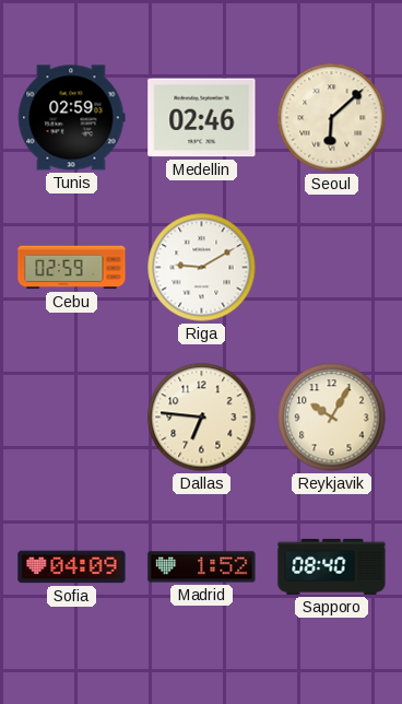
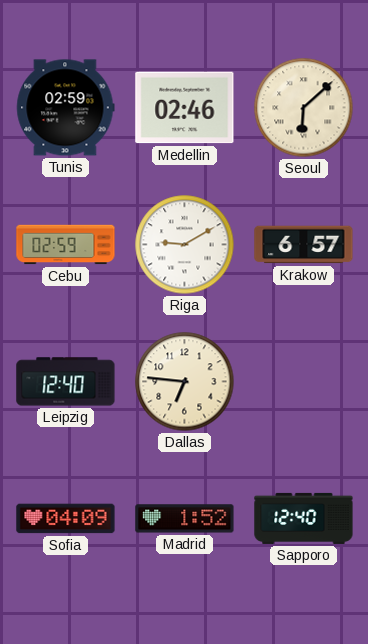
Krakow: none -> 6:57 (304, 245)
Leipzig: none -> 12:40 (66, 382)
Reykjavik: 10:05 -> none (332, 418)
Sapporo: 08:40 -> 12:40 (304, 518)
